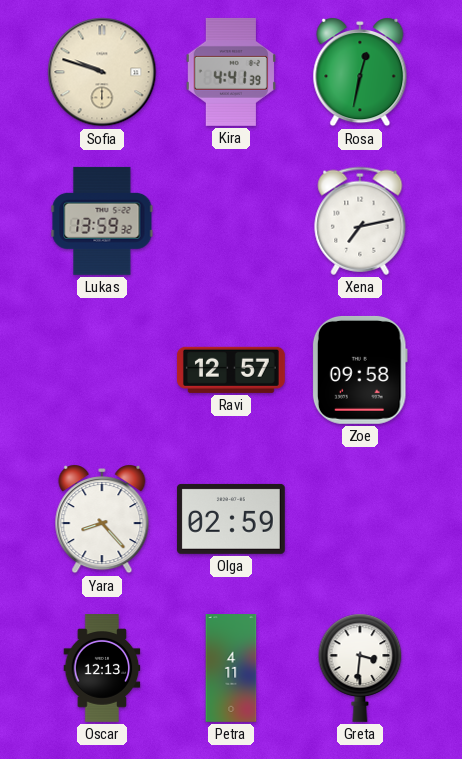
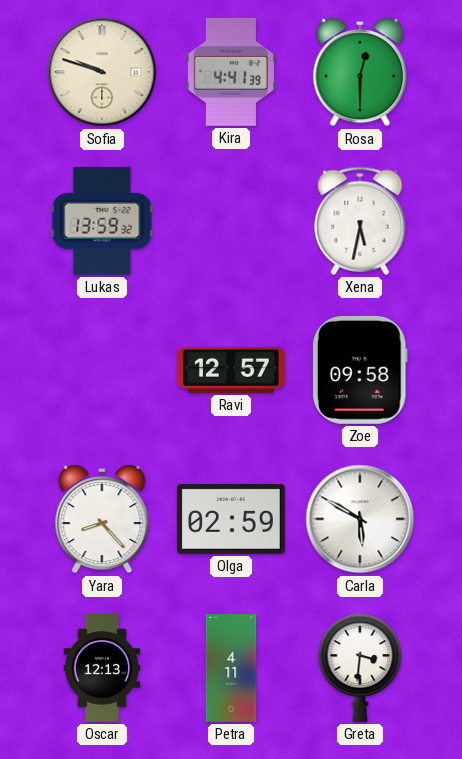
Rosa: 12:32 -> 12:30 (360, 72)
Xena: 7:13 -> 5:32 (360, 221)
Carla: none -> 5:50 (360, 519)
